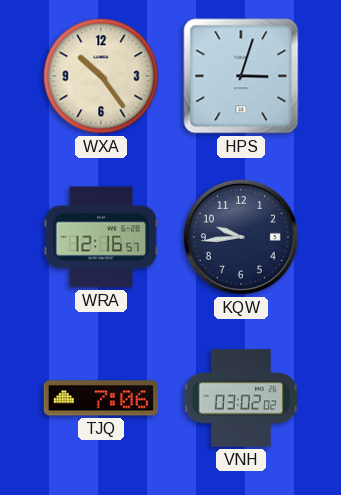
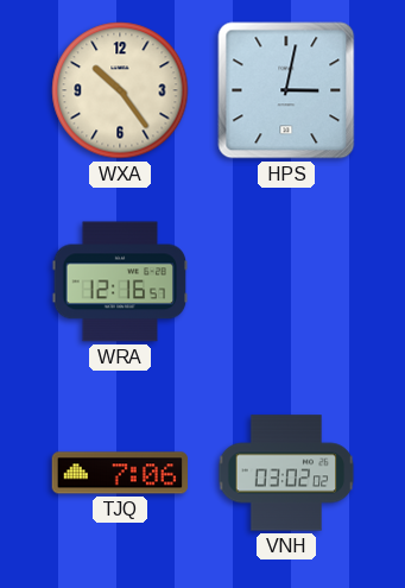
HPS: 3:03 -> 3:02 (286, 90)
KQW: 9:44 -> none (241, 237)
